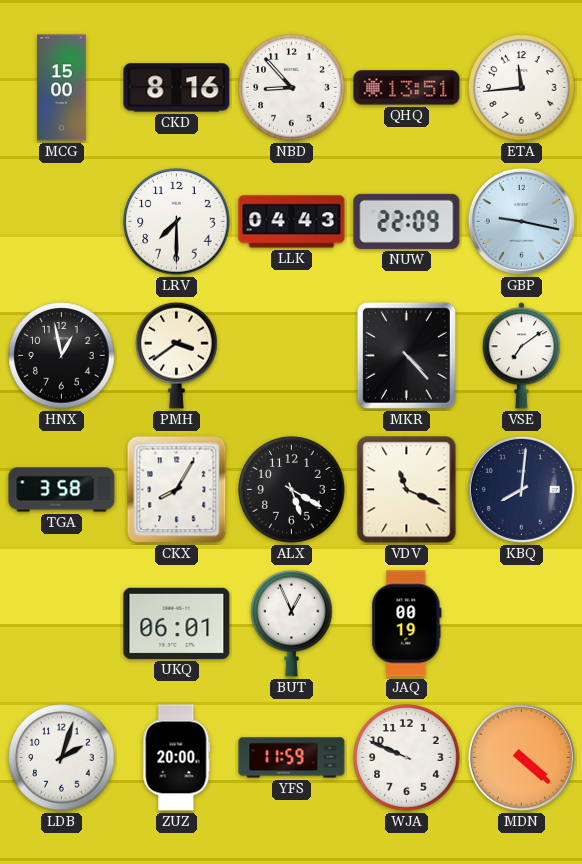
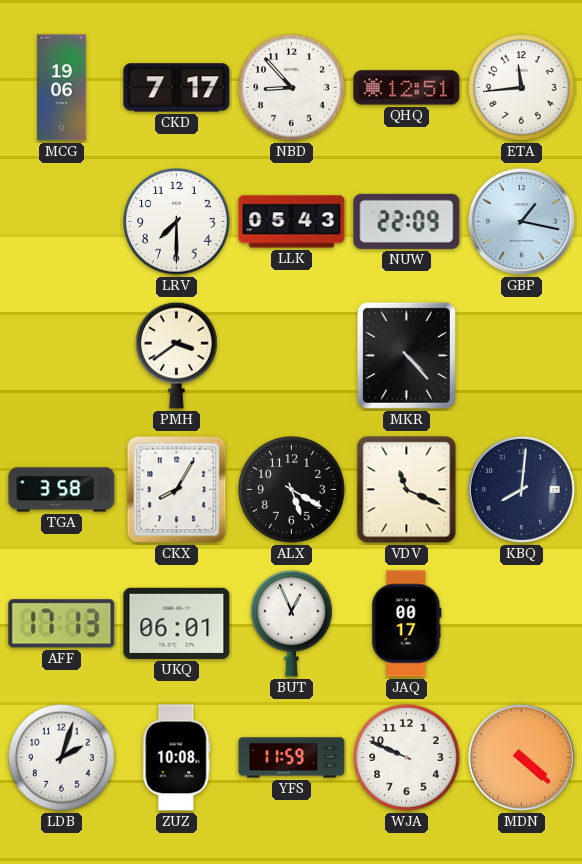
MCG: 15:00 -> 19:06 (62, 88)
CKD: 8:16 -> 7:17 (177, 88)
QHQ: 13:51 -> 12:51 (407, 88)
LLK: 04:43 -> 05:43 (292, 222)
GBP: 9:17 -> 1:17 (521, 221)
HNX: 12:58 -> none (62, 356)
VSE: 7:09 -> none (521, 356)
AFF: none -> 17:13 (62, 624)
JAQ: 00:19 -> 00:17 (407, 624)
ZUZ: 20:00 -> 10:08 (177, 758)
